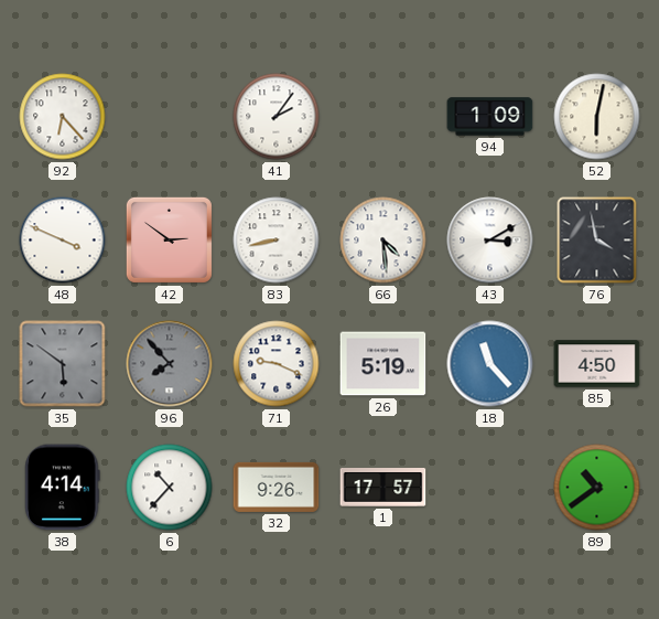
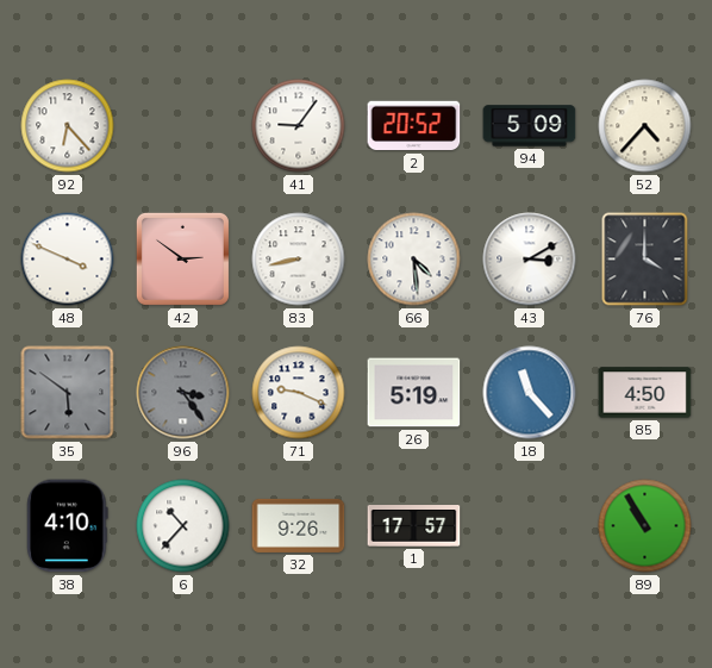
41: 2:06 -> 9:06 (299, 126)
2: none -> 20:52 (414, 126)
94: 1:09 -> 5:09 (530, 126)
52: 6:02 -> 4:37 (645, 126)
76: 3:58 -> 4:00 (645, 260)
96: 7:53 -> 3:24 (183, 393)
38: 4:14 -> 4:10 (68, 526)
89: 10:39 -> 10:55 (645, 526)
